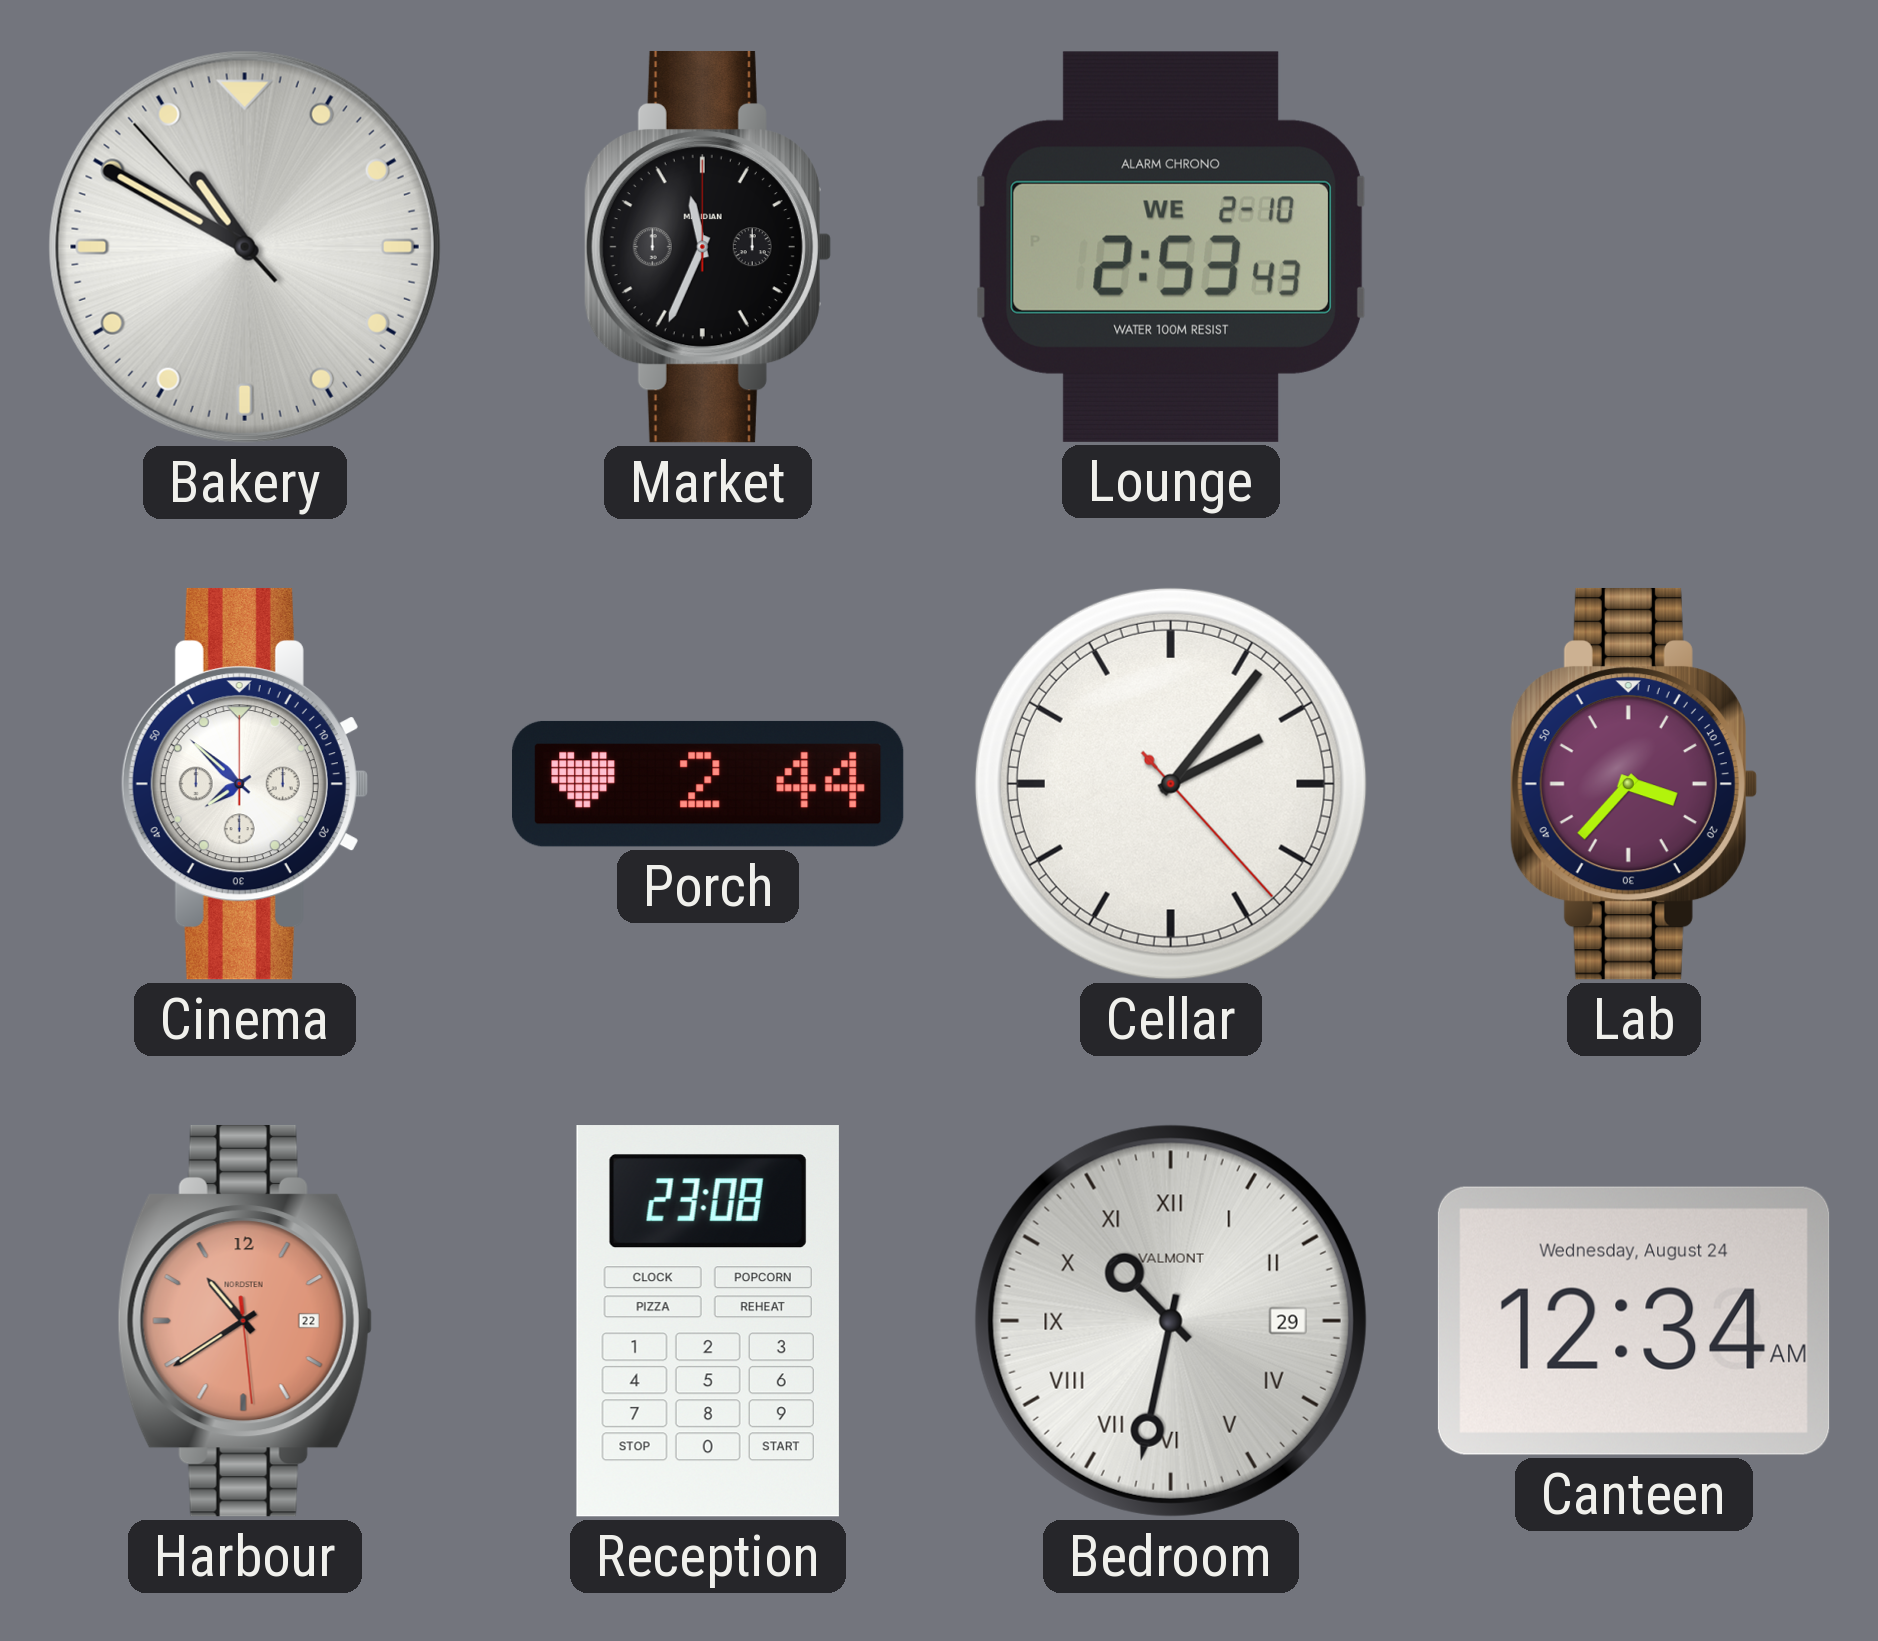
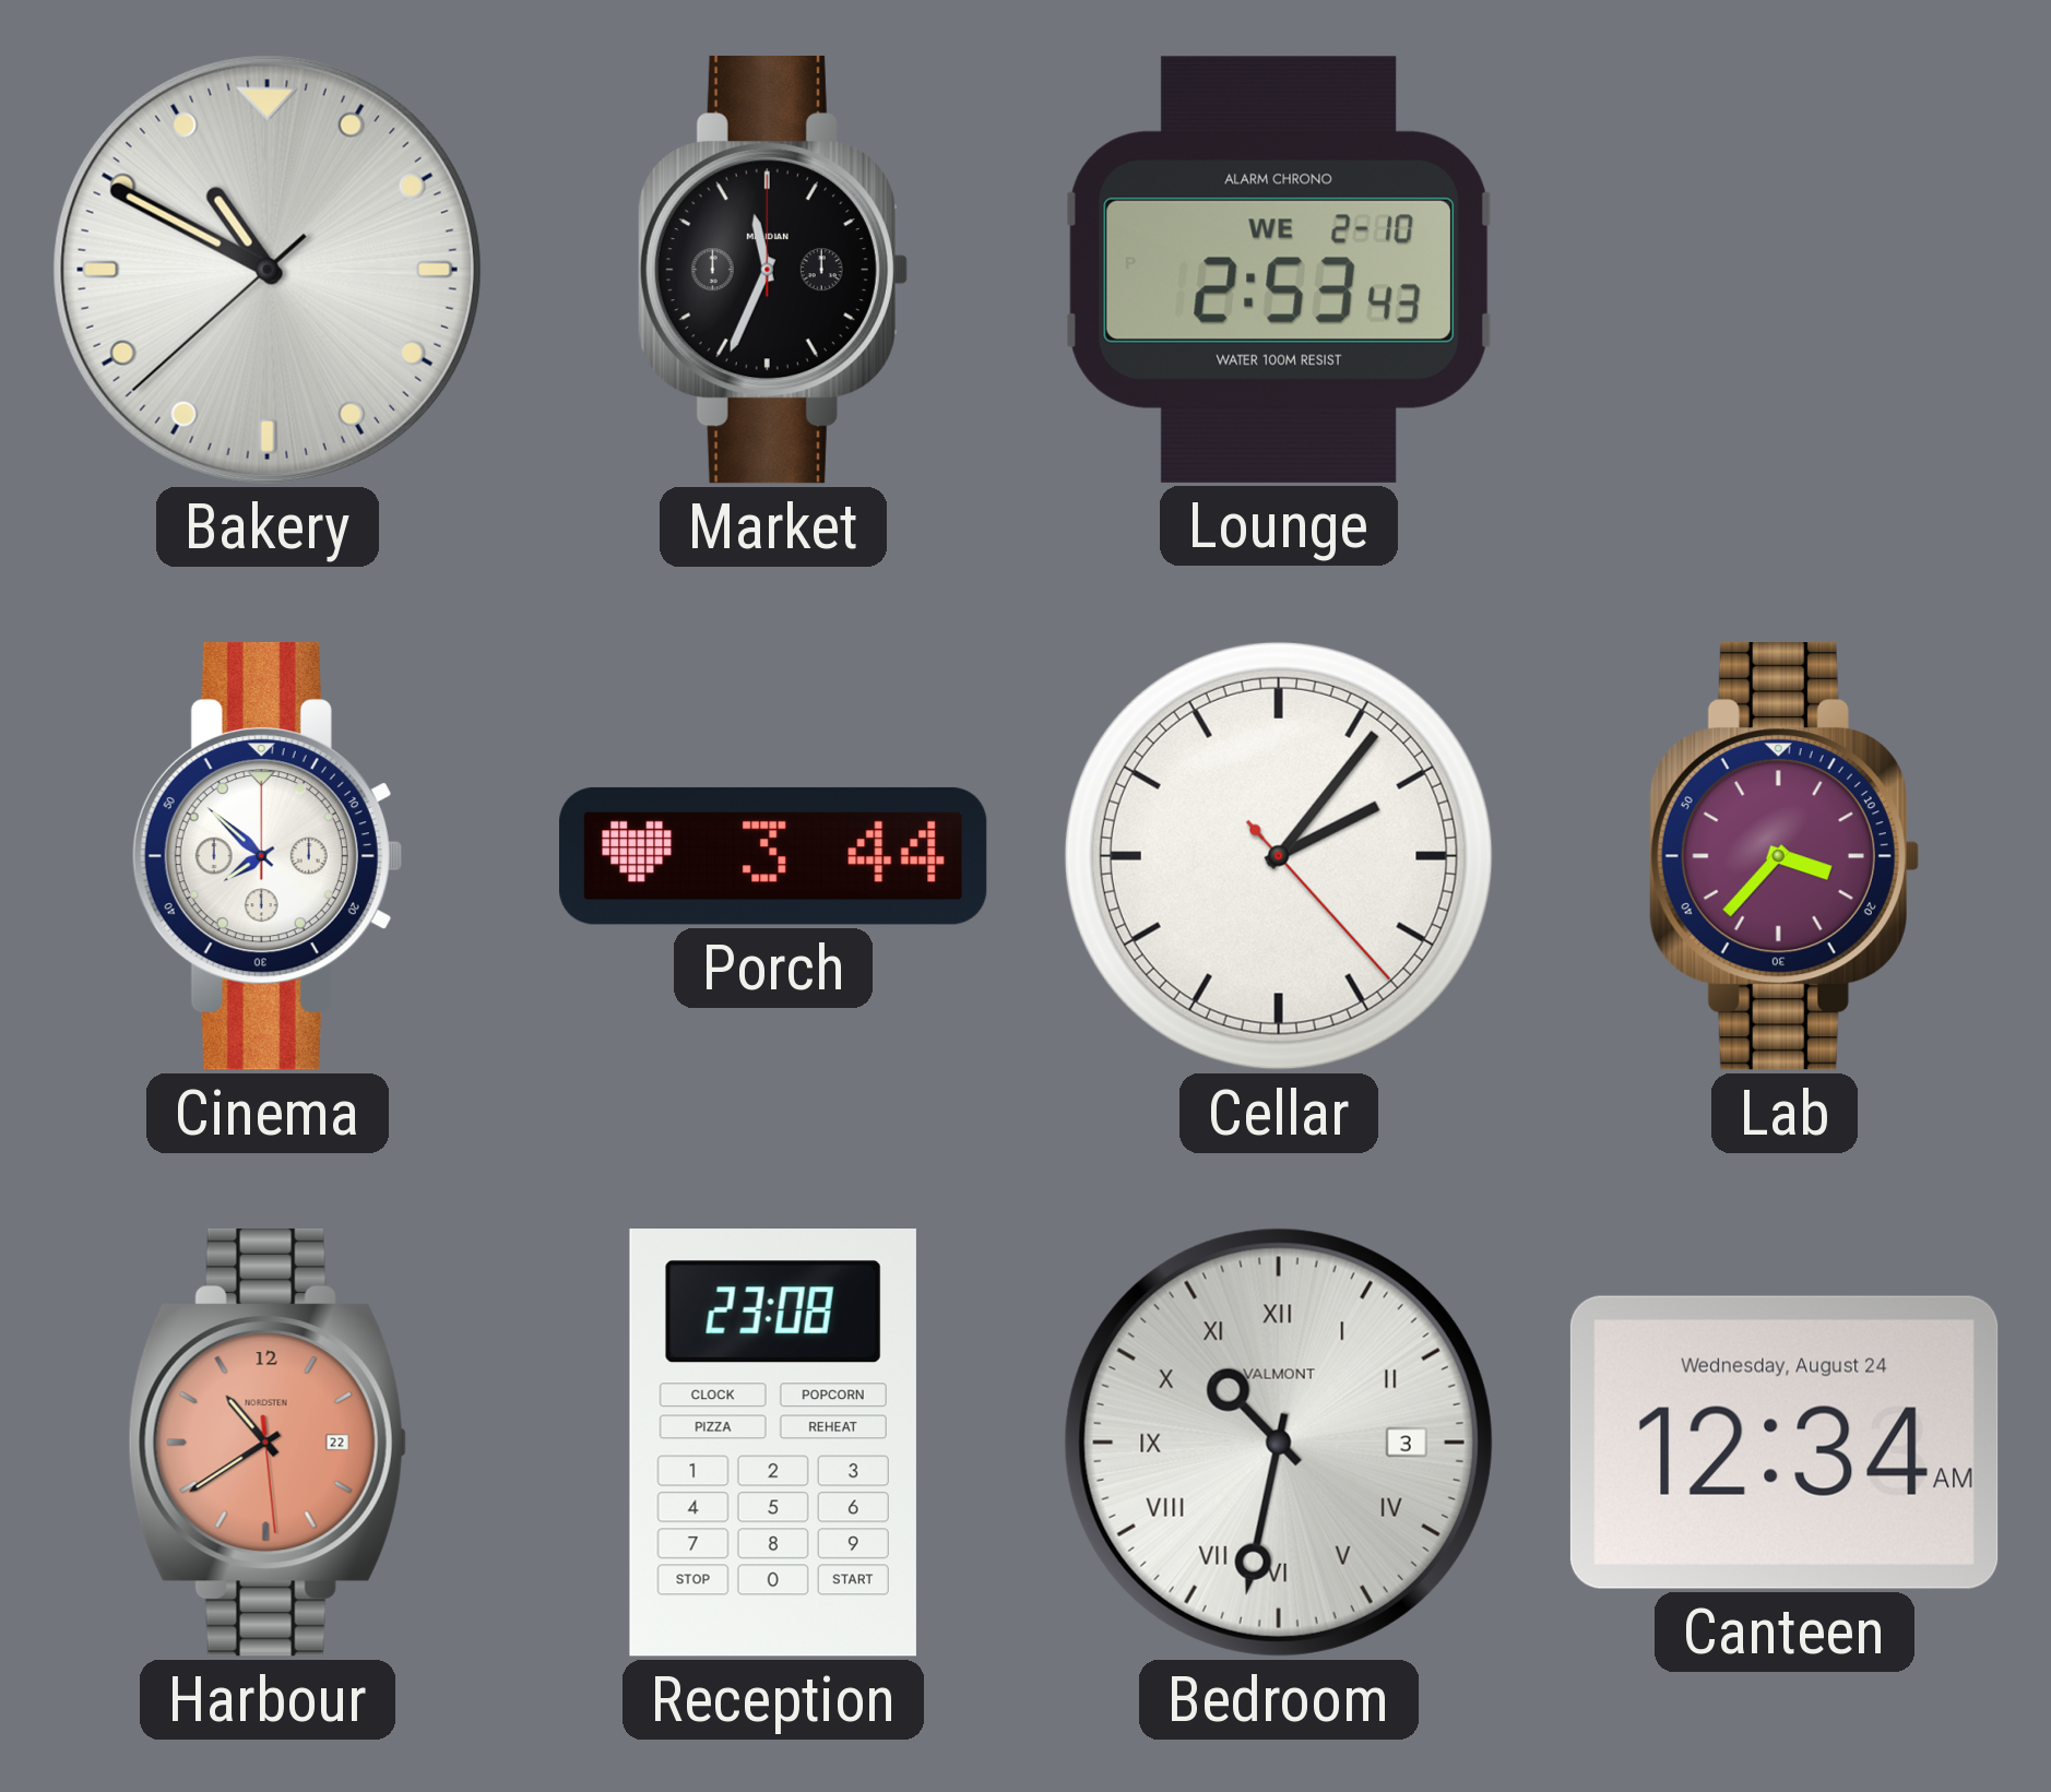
Bakery: 10:49:53 -> 10:49:38 (268, 270)
Porch: 2:44 -> 3:44 (774, 856)
Bedroom date: 29 -> 3 (1279, 1443)
